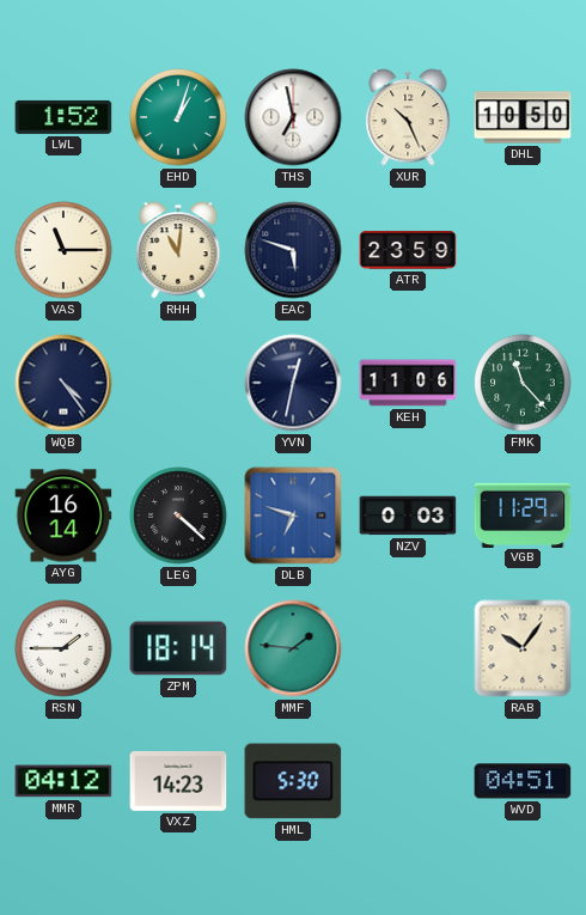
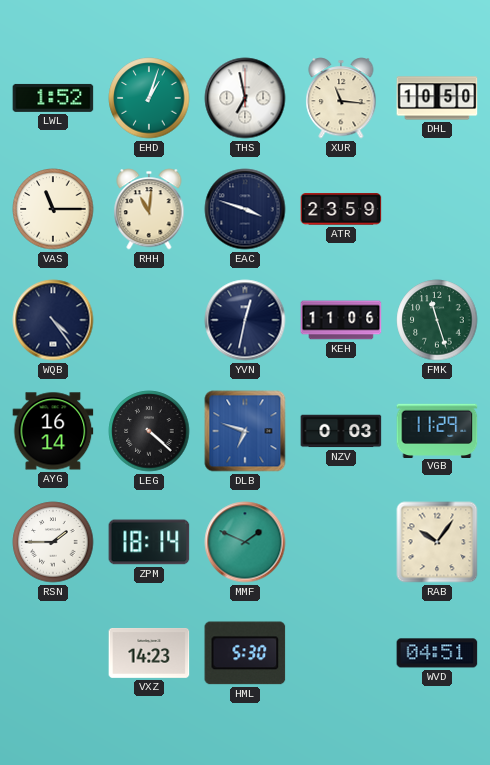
XUR: 10:26 -> 11:16 (341, 98)
EAC: 5:48 -> 3:48 (245, 209)
FMK: 11:23 -> 11:27 (437, 320)
MMF: 1:46 -> 1:49 (245, 542)
MMR: 04:12 -> none (63, 781)
